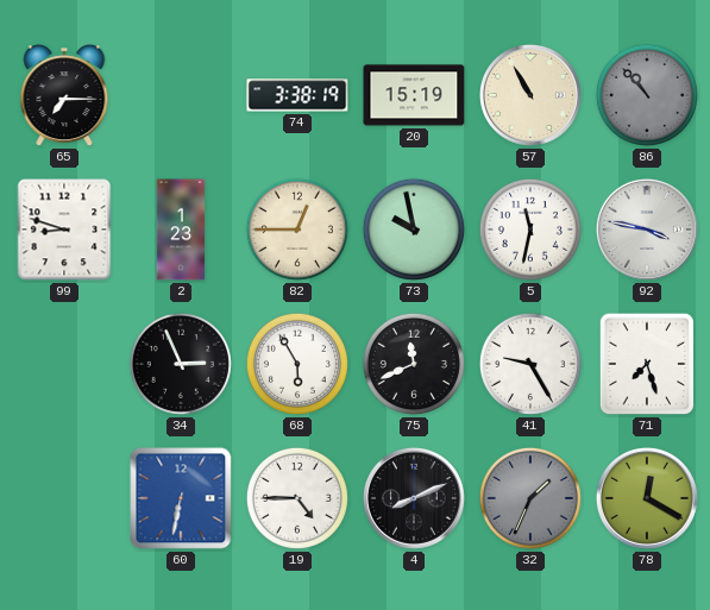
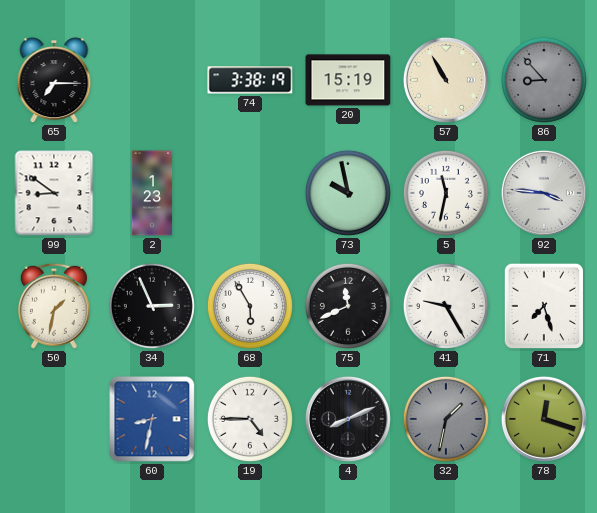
86: 10:53 -> 8:53 (544, 80)
99: 8:48 -> 8:51 (54, 193)
82: 12:45 -> none (297, 229)
92: 3:47 -> 3:46 (544, 193)
50: none -> 1:32 (54, 306)
60: 6:32 -> 8:32 (152, 419)
32: 1:34 -> 1:32 (446, 419)
78: 12:20 -> 12:18 (544, 419)
